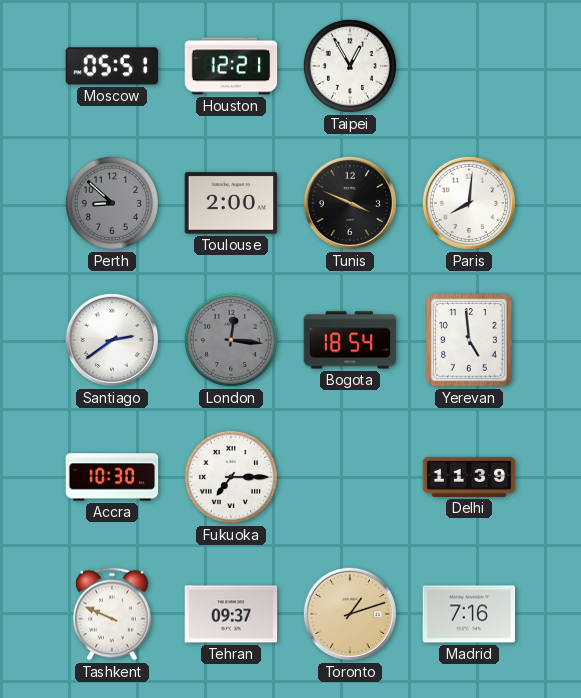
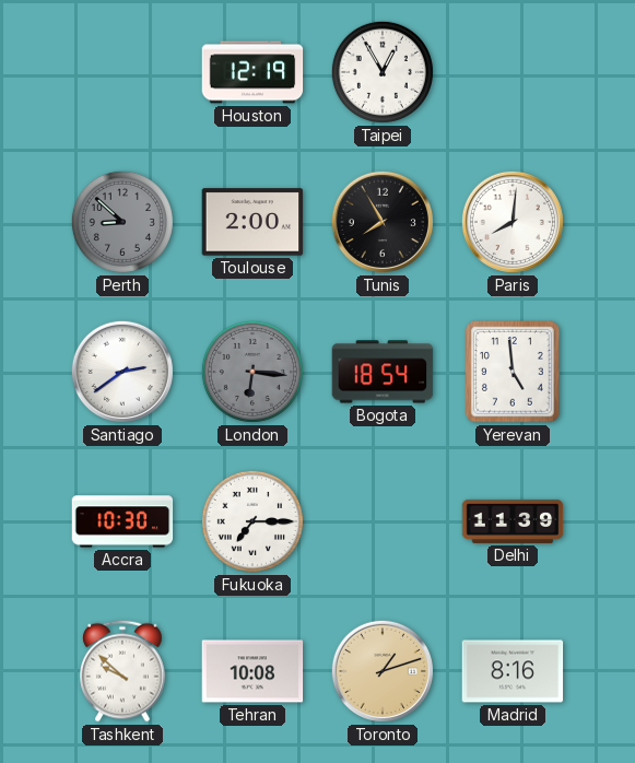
Moscow: 05:51 -> none (112, 66)
Houston: 12:21 -> 12:19 (252, 72)
Tunis: 3:49 -> 7:55 (383, 222)
London: 12:16 -> 6:16 (252, 372)
Tashkent: 9:49 -> 9:52 (122, 671)
Tehran: 09:37 -> 10:08 (252, 671)
Madrid: 7:16 -> 8:16 (513, 671)
